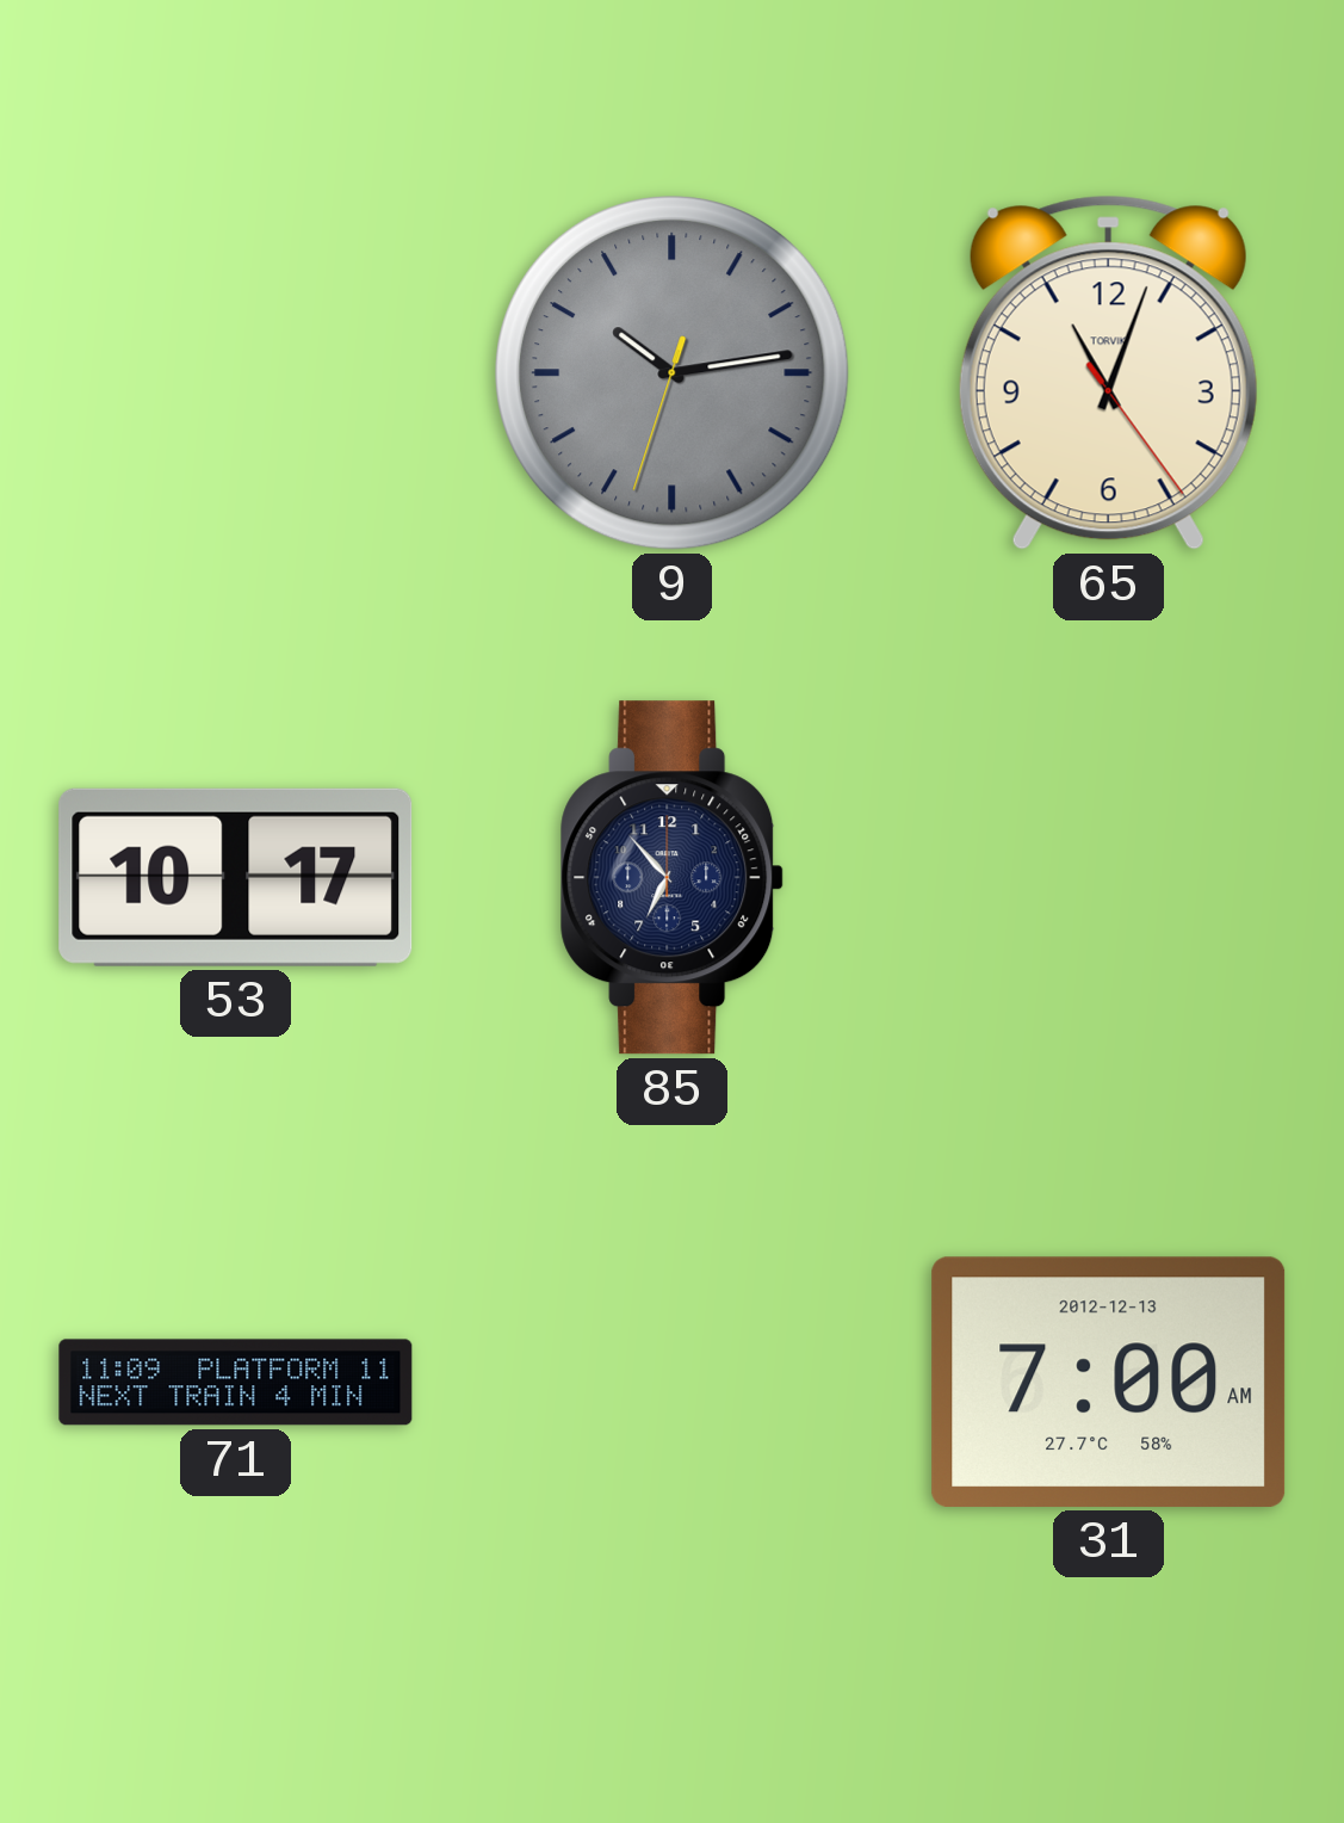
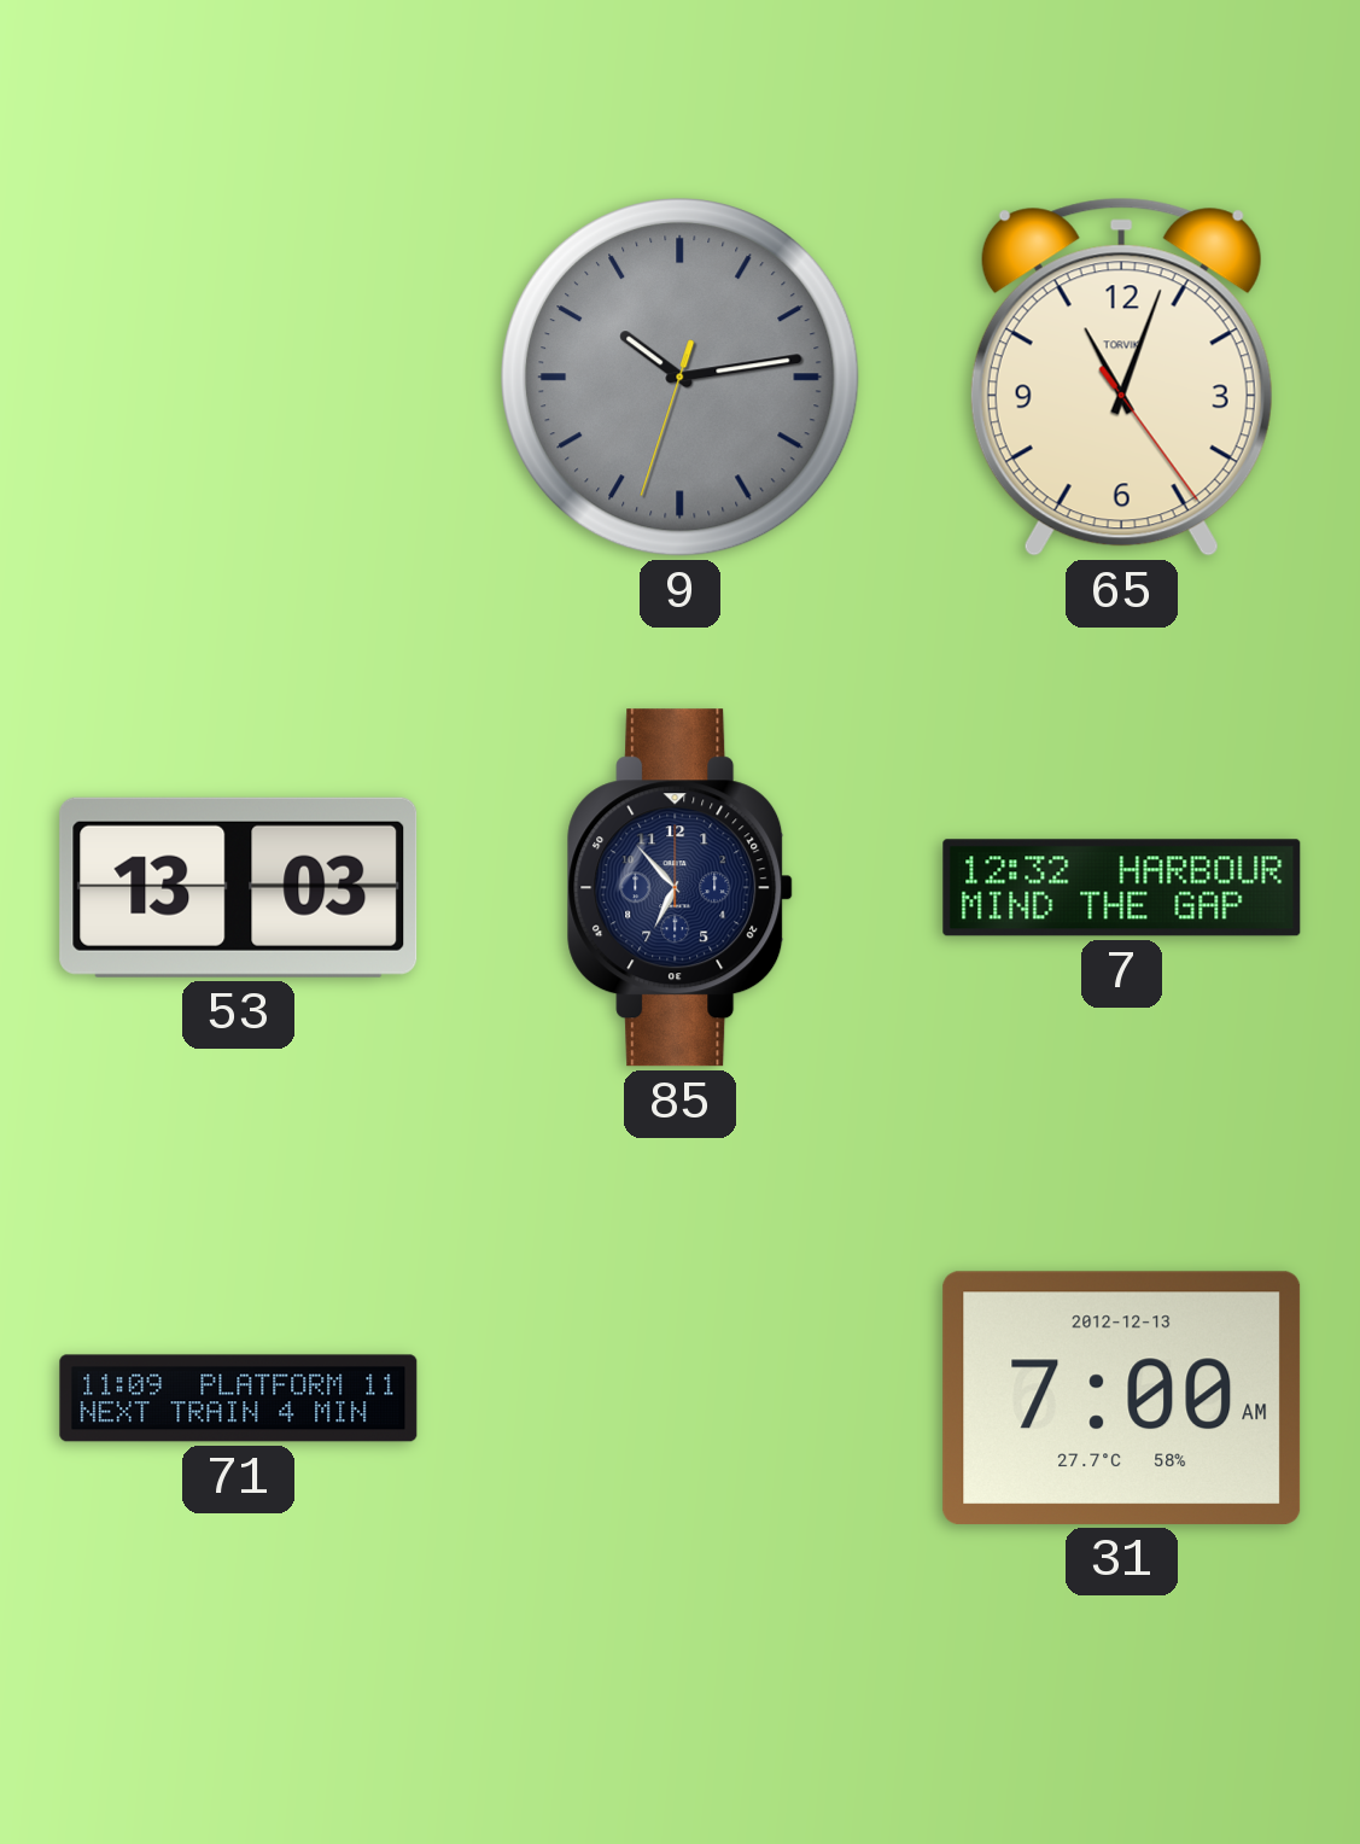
53: 10:17 -> 13:03 (239, 887)
7: none -> 12:32 (1122, 888)
